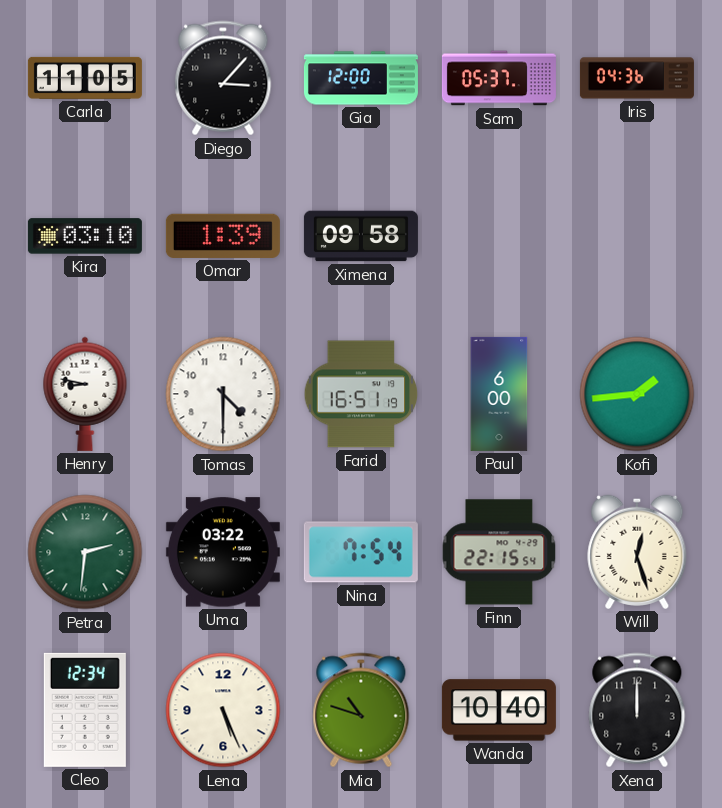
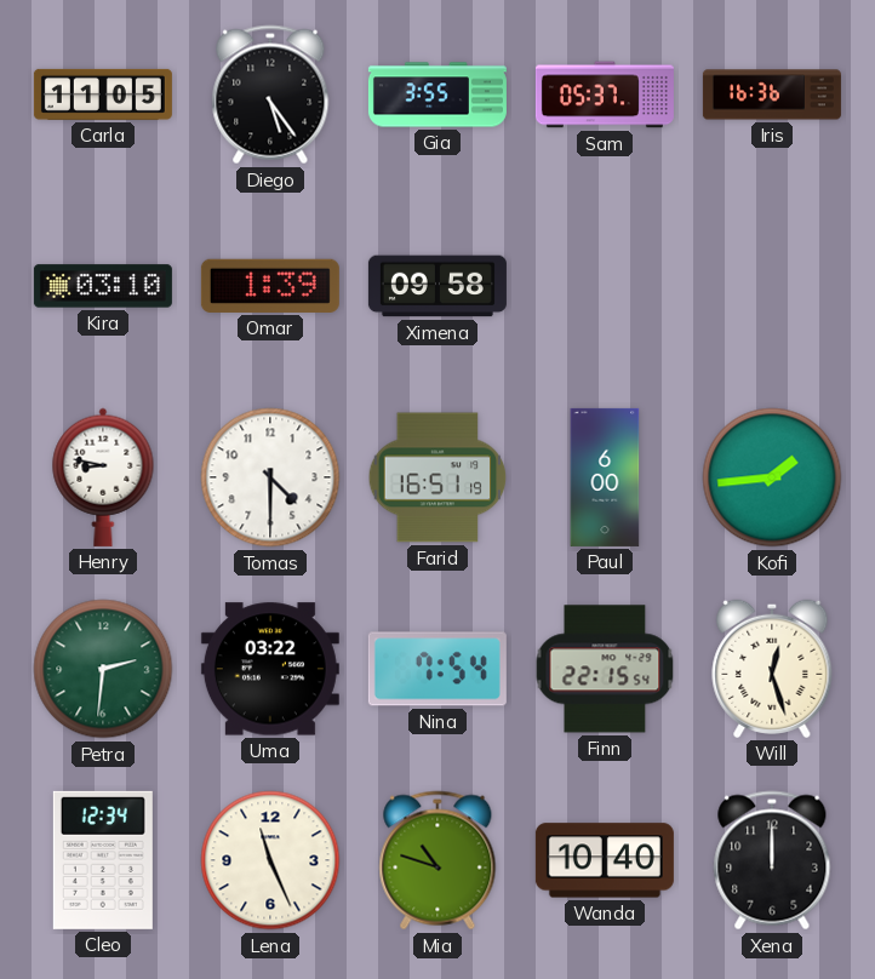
Diego: 3:07 -> 5:24 (270, 95)
Gia: 12:00 -> 3:55 (438, 95)
Iris: 04:36 -> 16:36 (772, 95)
Lena: 5:26 -> 11:26 (270, 860)
